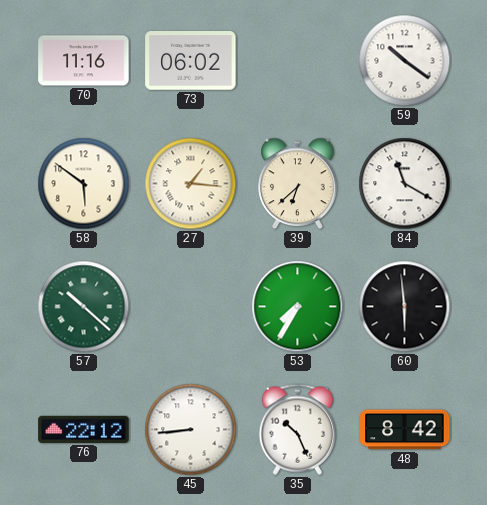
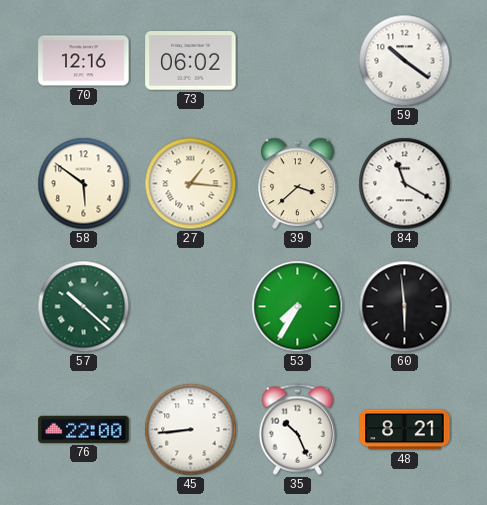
70: 11:16 -> 12:16 (84, 61)
39: 6:38 -> 3:38 (298, 184)
76: 22:12 -> 22:00 (84, 429)
48: 8:42 -> 8:21 (405, 430)
